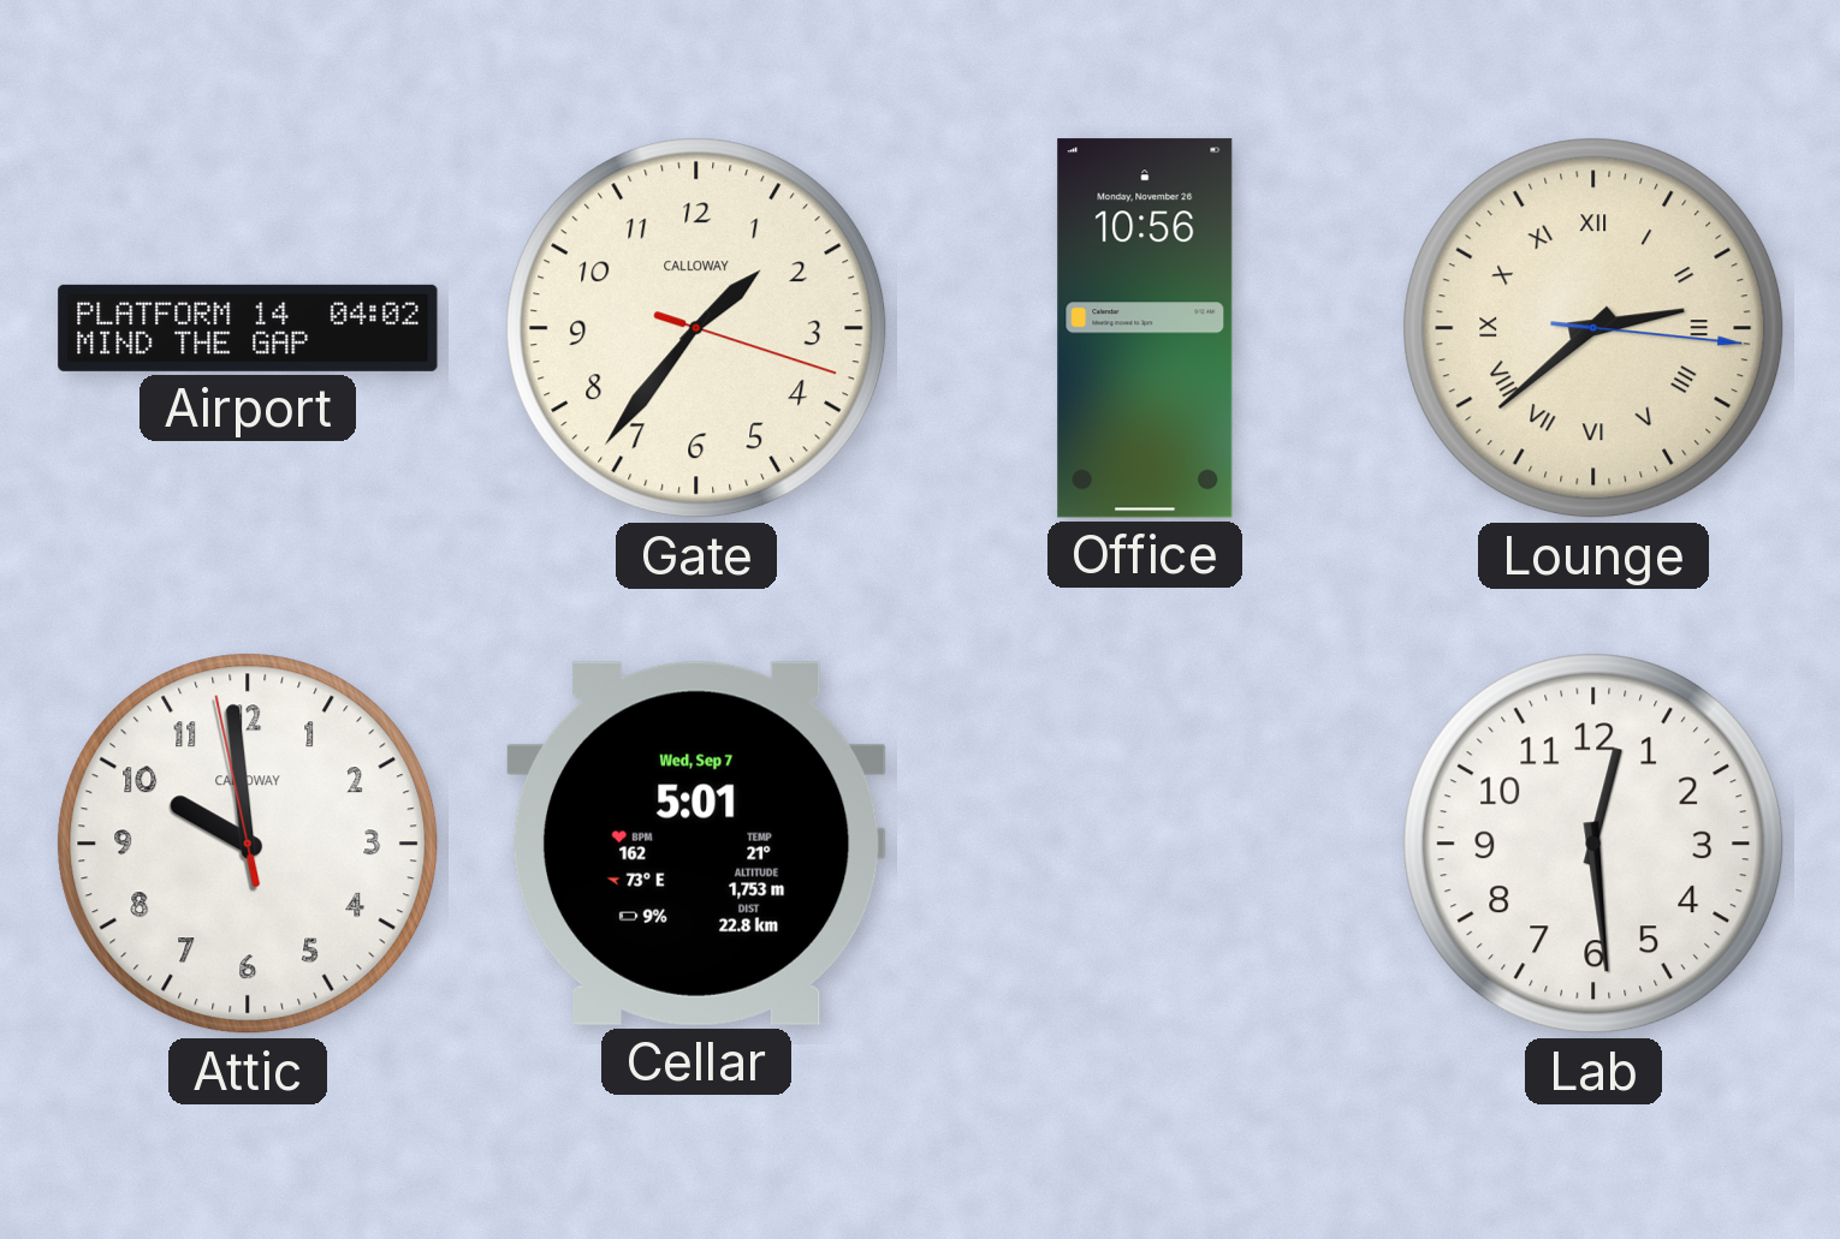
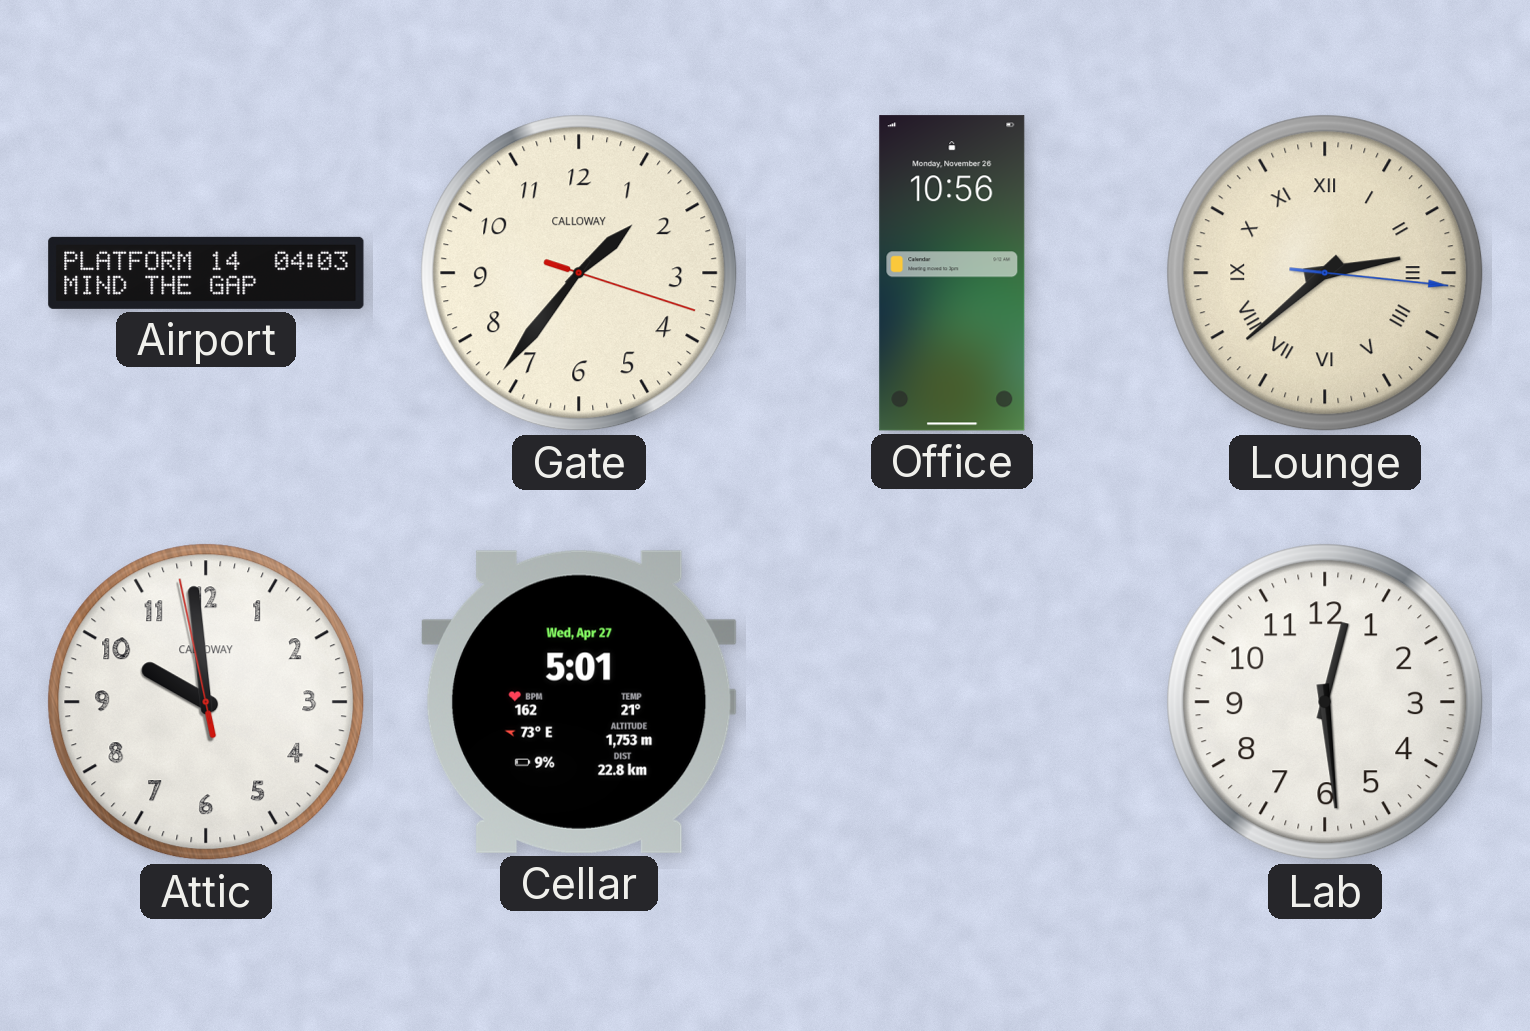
Airport: 04:02 -> 04:03 (206, 273)
Cellar date: Wed, Sep 7 -> Wed, Apr 27 (579, 702)
